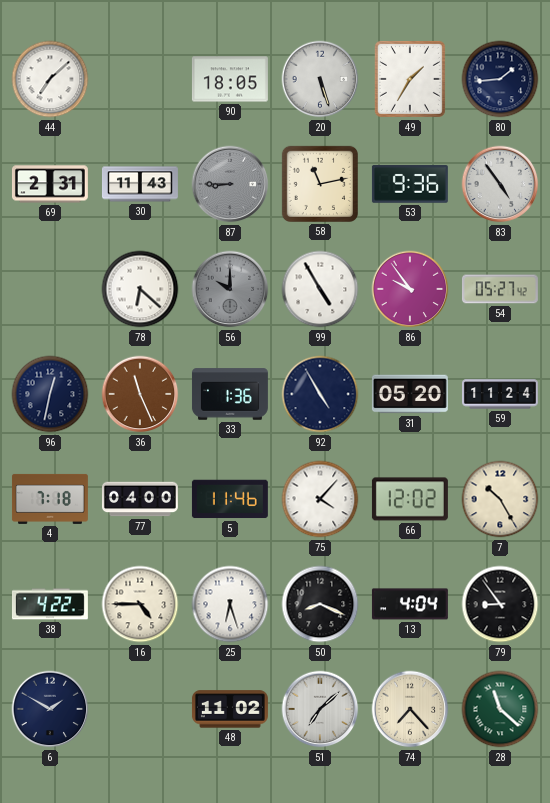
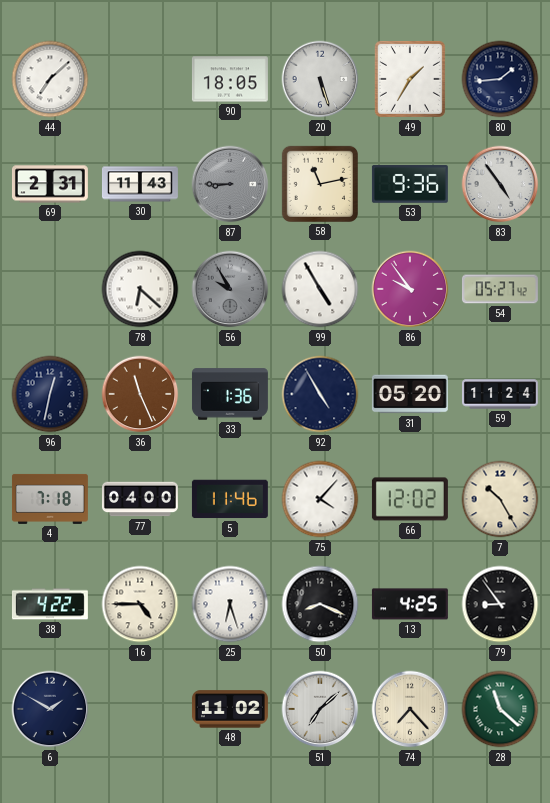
56: 10:00 -> 9:55 (230, 289)
13: 4:04 -> 4:25 (410, 604)
